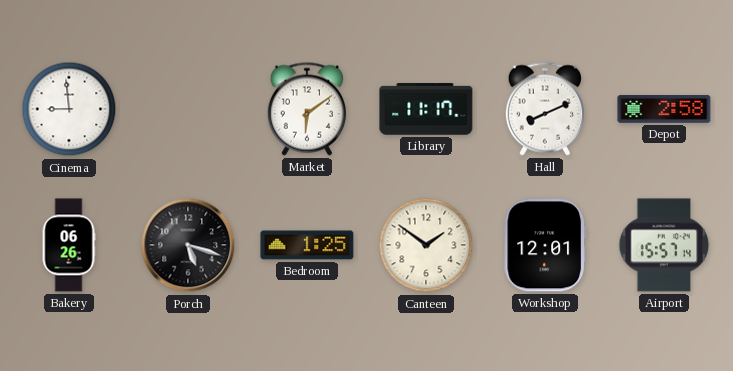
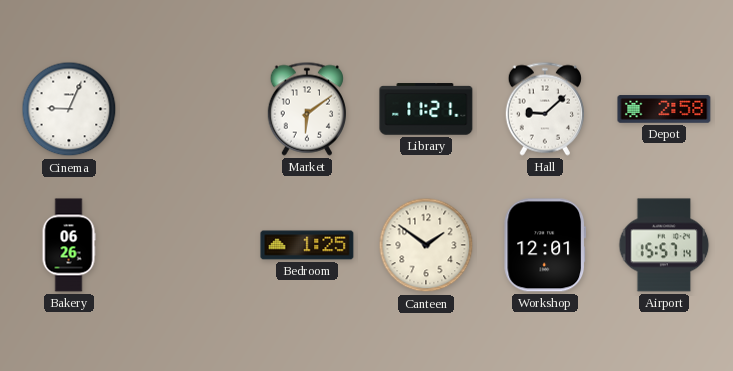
Cinema: 8:59 -> 9:04 (69, 109)
Library: 11:17 -> 11:21 (426, 109)
Hall: 8:11 -> 9:08 (544, 109)
Porch: 5:18 -> none (188, 245)
